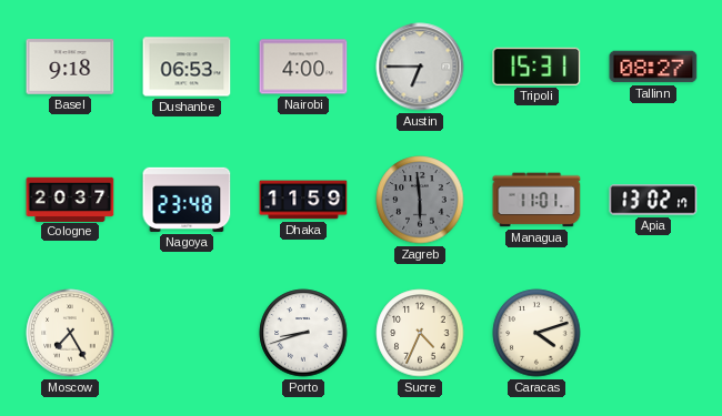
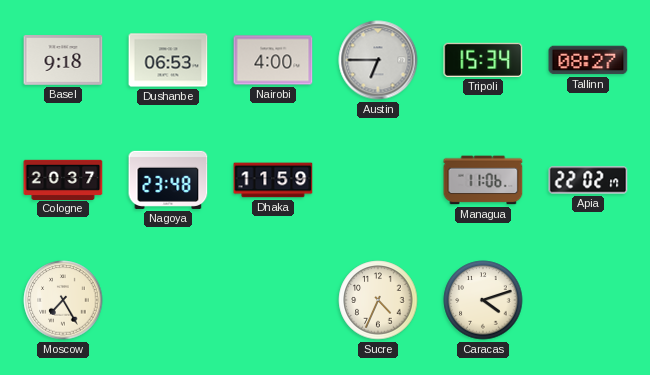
Tripoli: 15:31 -> 15:34 (483, 60)
Zagreb: 5:59 -> none (420, 200)
Managua: 11:01 -> 11:06 (483, 180)
Apia: 13:02 -> 22:02 (588, 180)
Porto: 8:42 -> none (303, 333)
